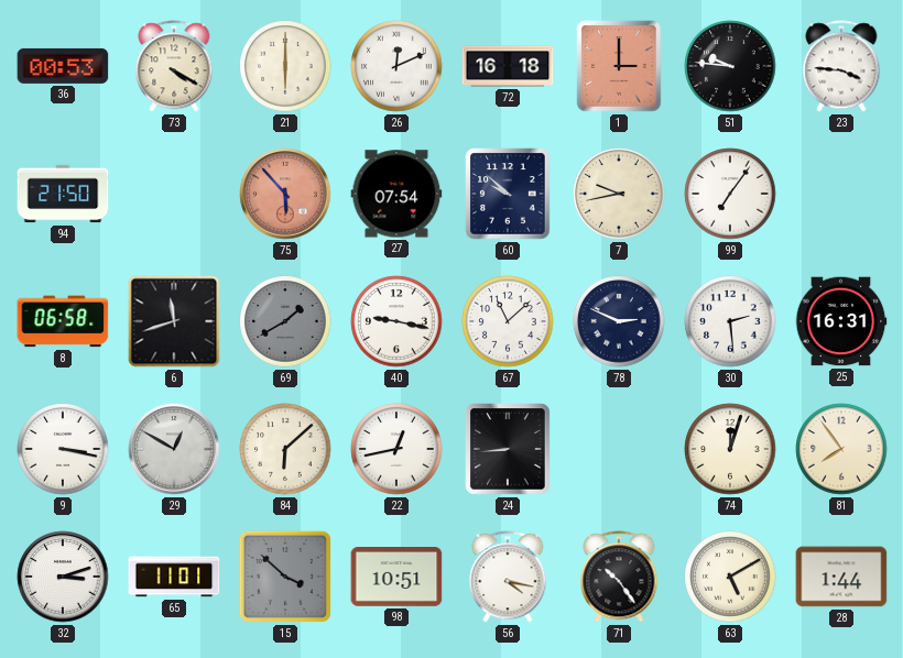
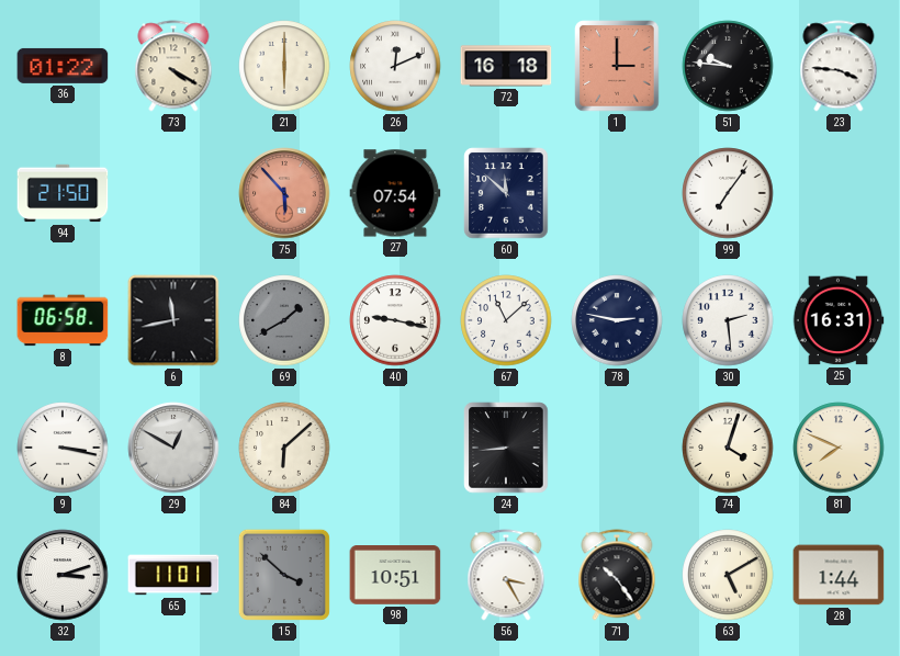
36: 00:53 -> 01:22 (63, 66)
60: 9:52 -> 11:52 (506, 193)
7: 9:43 -> none (619, 194)
6: 11:42 -> 11:43 (173, 320)
78: 2:49 -> 2:47 (617, 320)
22: 12:43 -> none (396, 449)
74: 12:03 -> 4:03 (728, 448)
81: 7:54 -> 7:49 (839, 448)
56: 4:17 -> 3:25 (506, 575)
